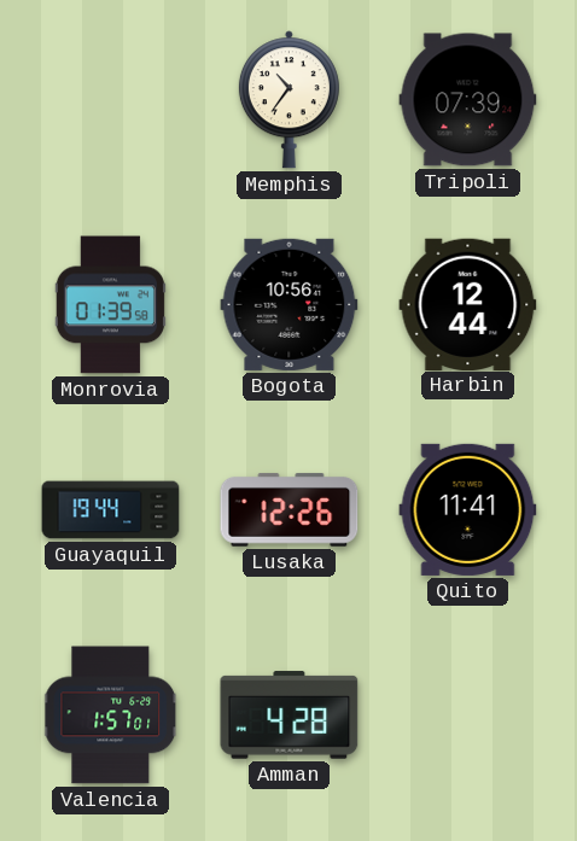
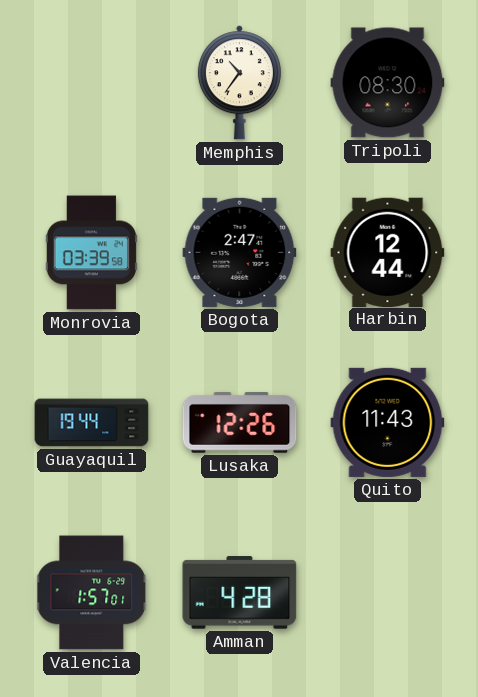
Tripoli: 07:39 -> 08:30 (388, 83)
Monrovia: 01:39 -> 03:39 (91, 253)
Bogota: 10:56 -> 2:47 (240, 252)
Quito: 11:41 -> 11:43 (388, 422)
